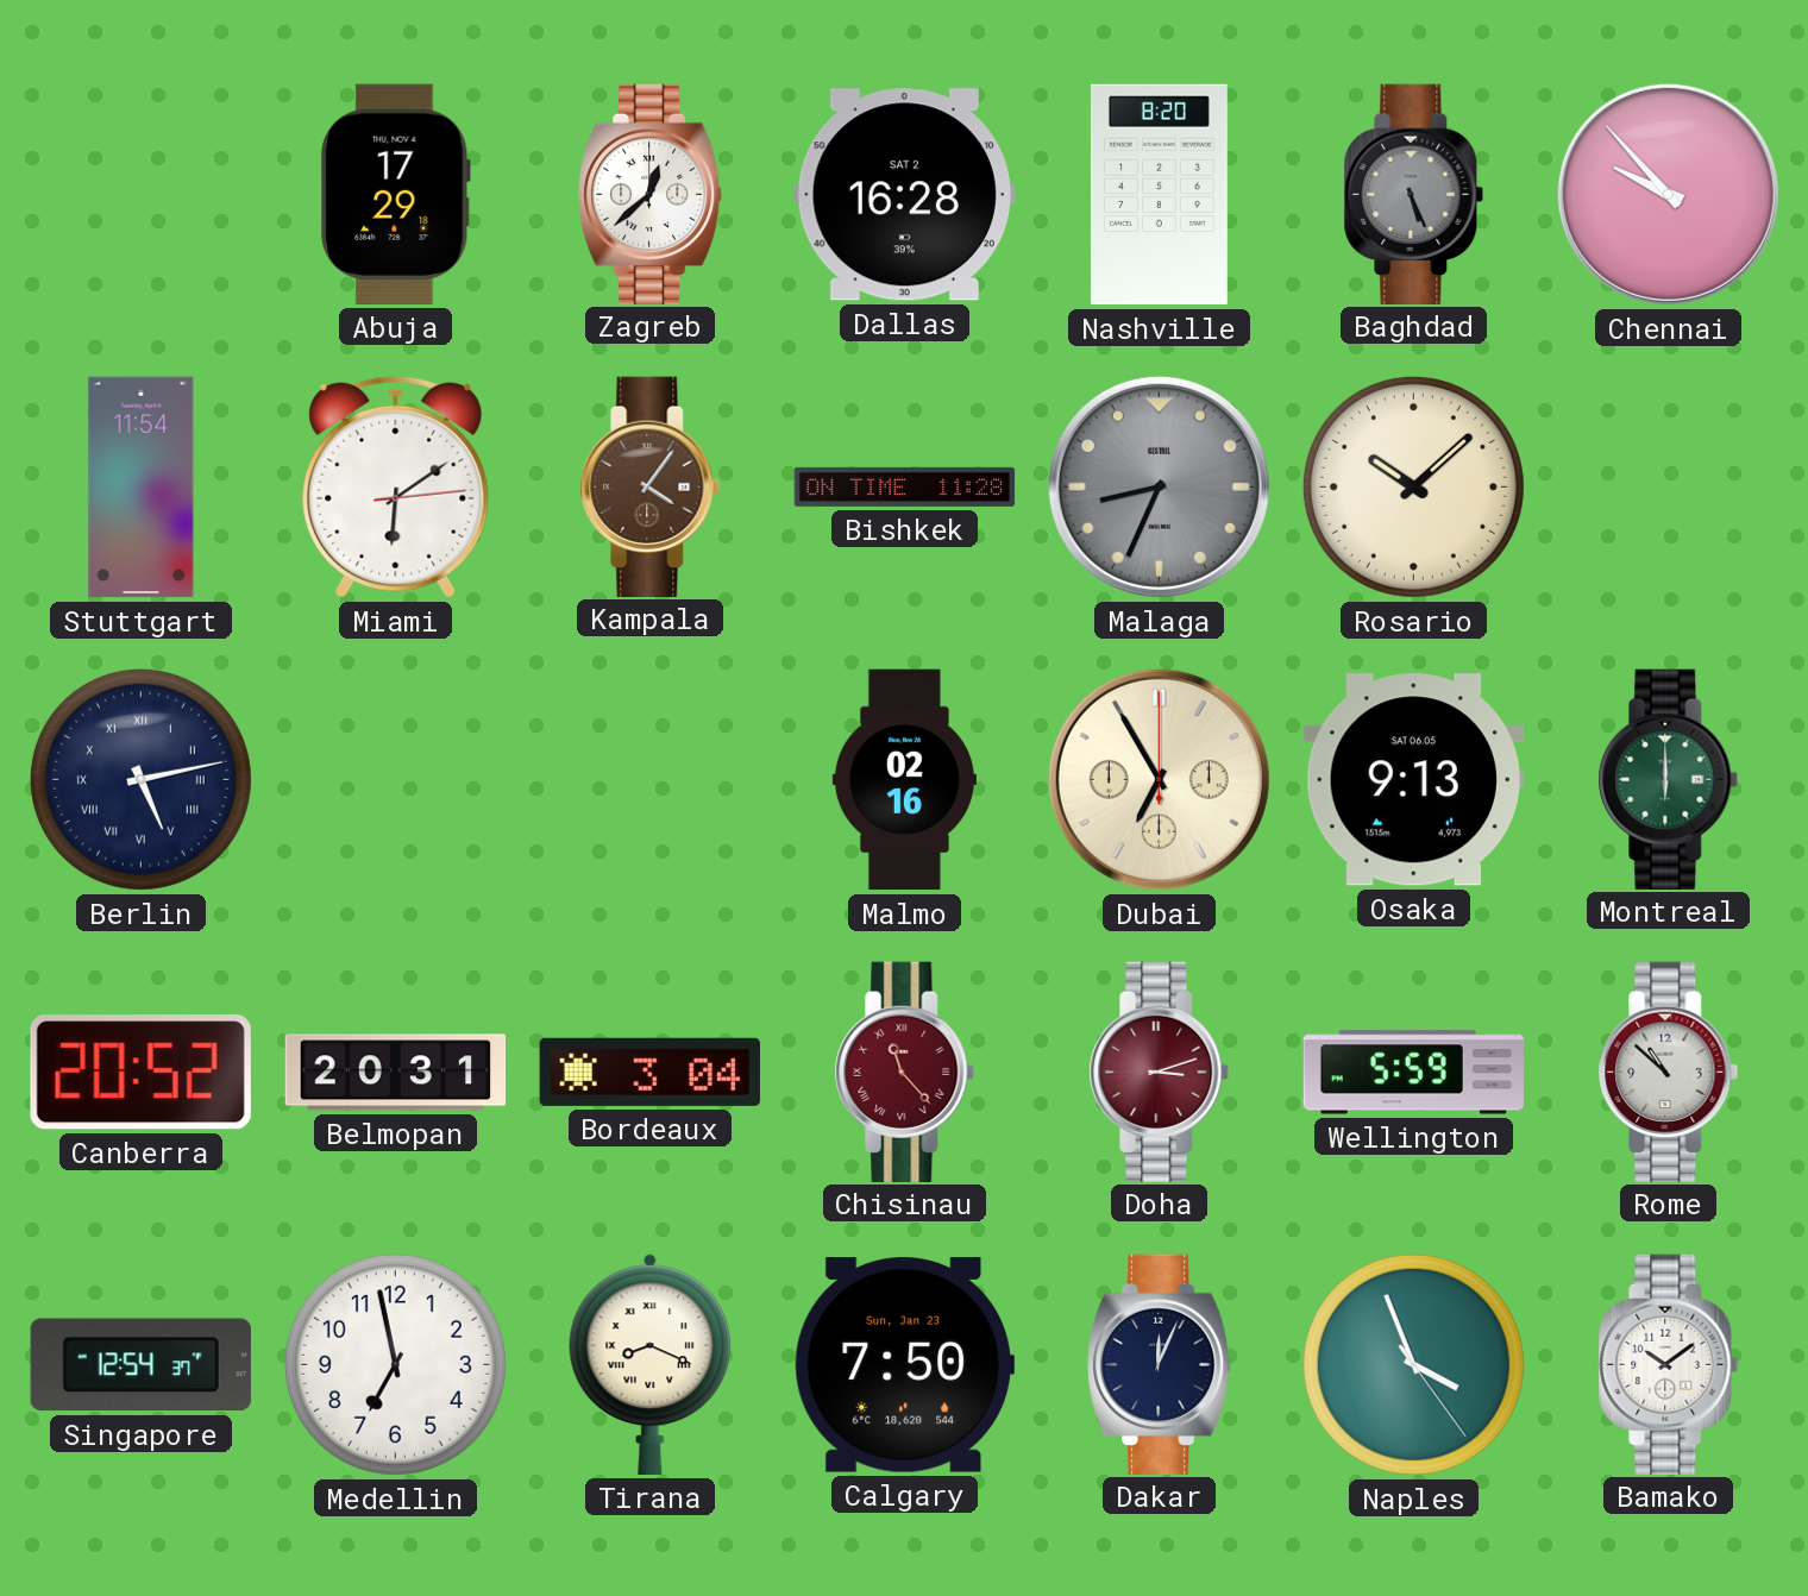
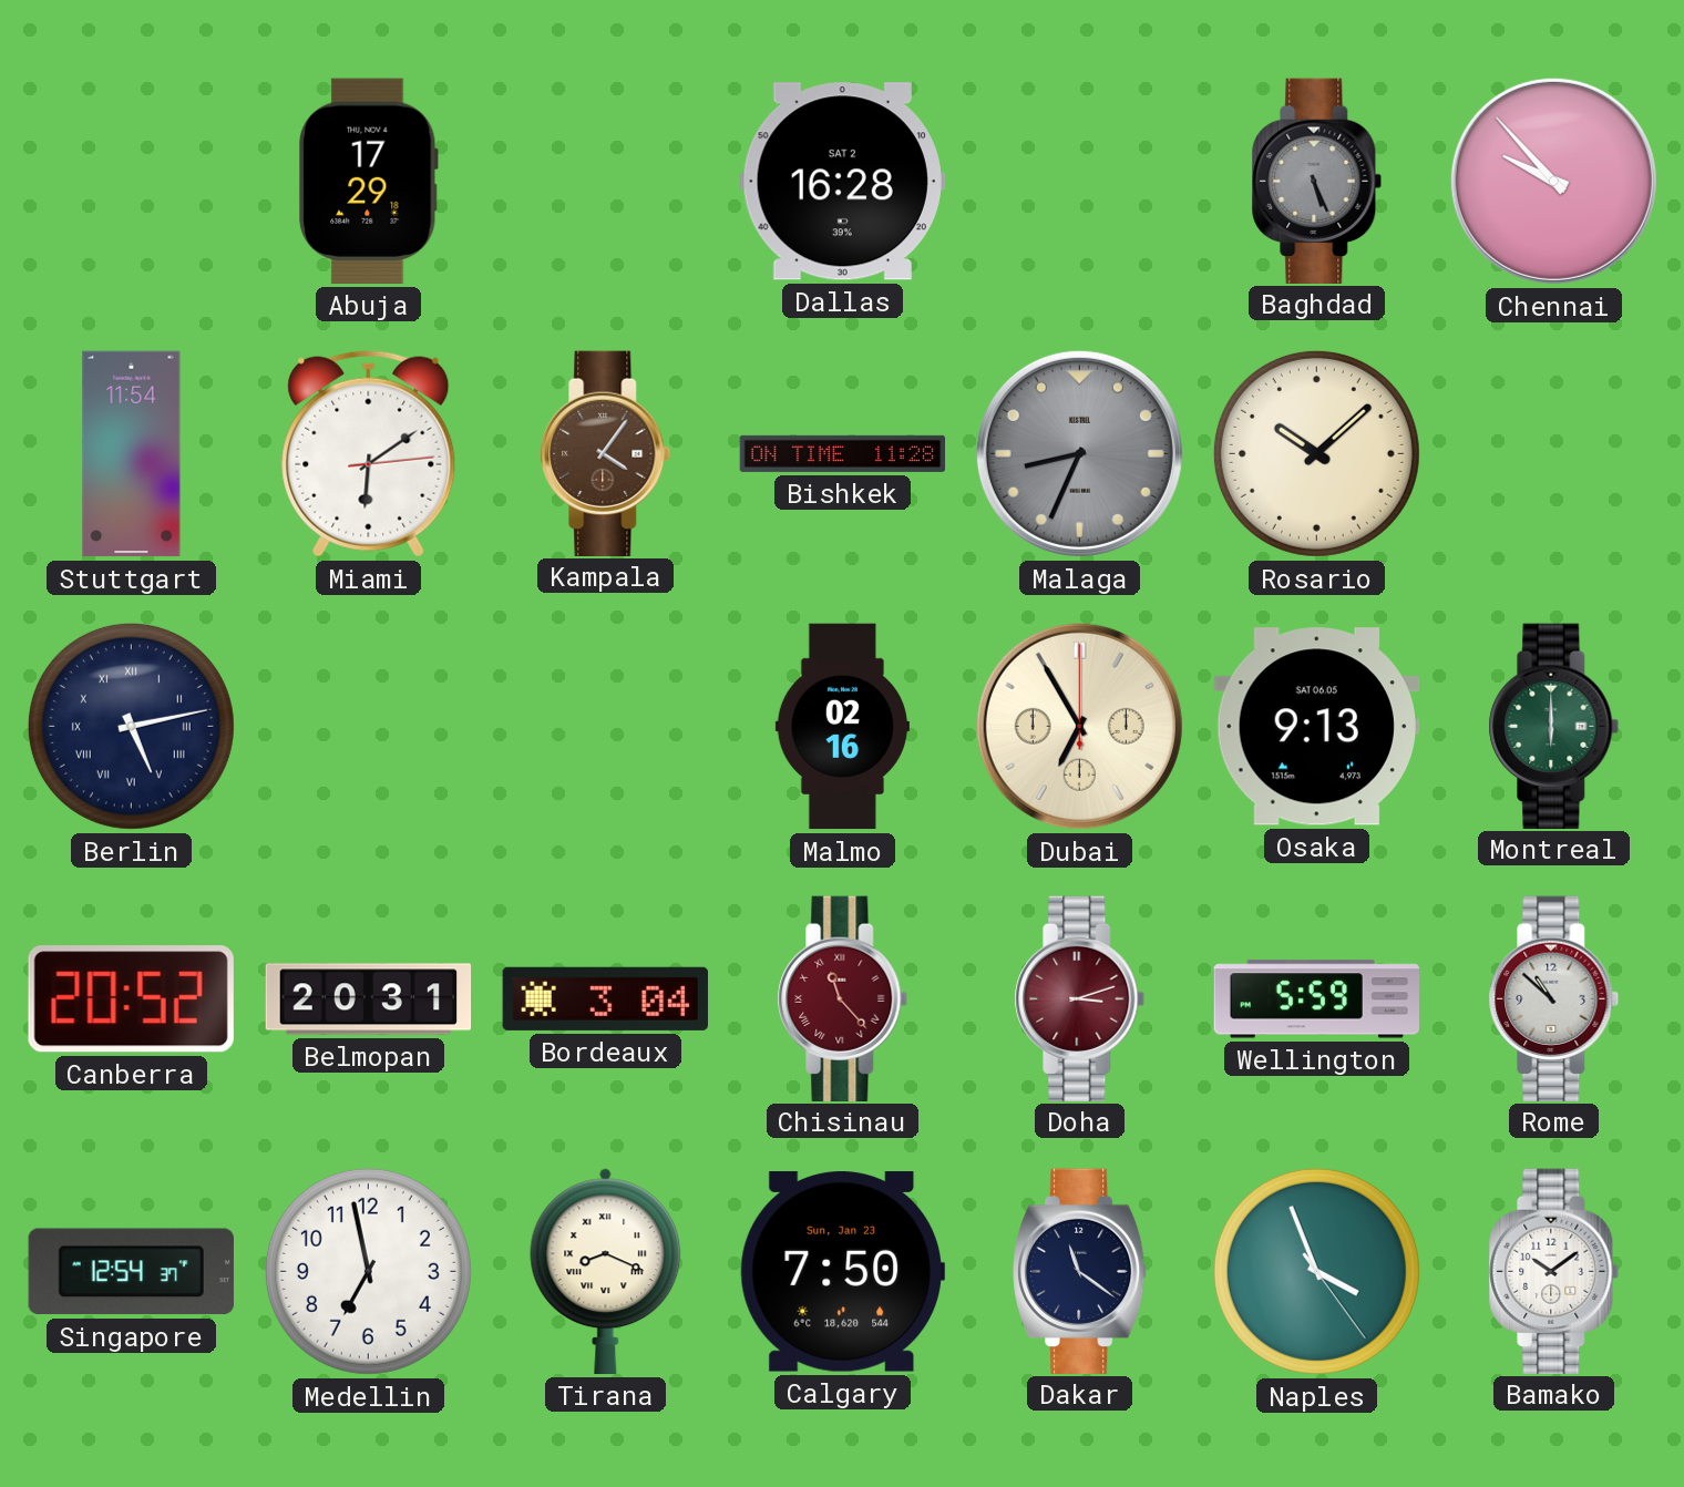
Zagreb: 12:38 -> none (651, 194)
Nashville: 8:20 -> none (1159, 195)
Dakar: 12:04 -> 11:21 (1080, 1271)
